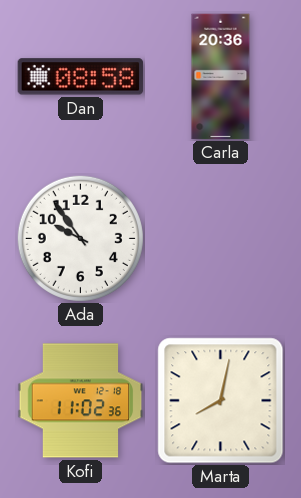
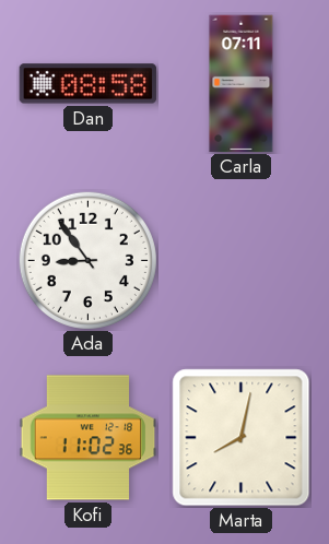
Carla: 20:36 -> 07:11 (242, 84)
Ada: 9:54 -> 8:54 (87, 260)
